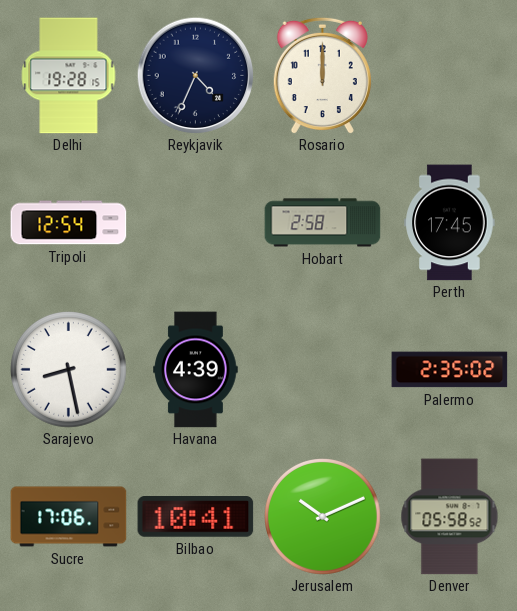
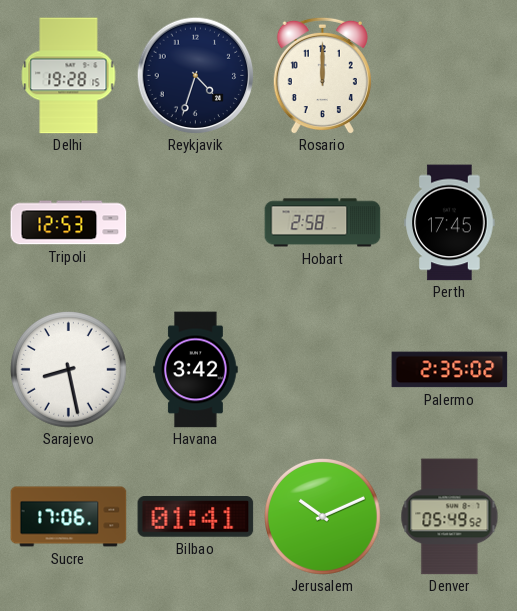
Reykjavik: 4:34 -> 4:33 (195, 75)
Tripoli: 12:54 -> 12:53 (69, 223)
Havana: 4:39 -> 3:42 (196, 370)
Bilbao: 10:41 -> 01:41 (196, 517)
Denver: 05:58 -> 05:49 (450, 517)
